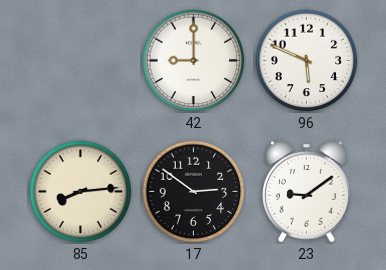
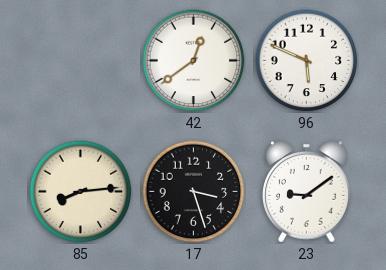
42: 9:00 -> 12:39 (194, 61)
17: 2:51 -> 3:27 (194, 192)
